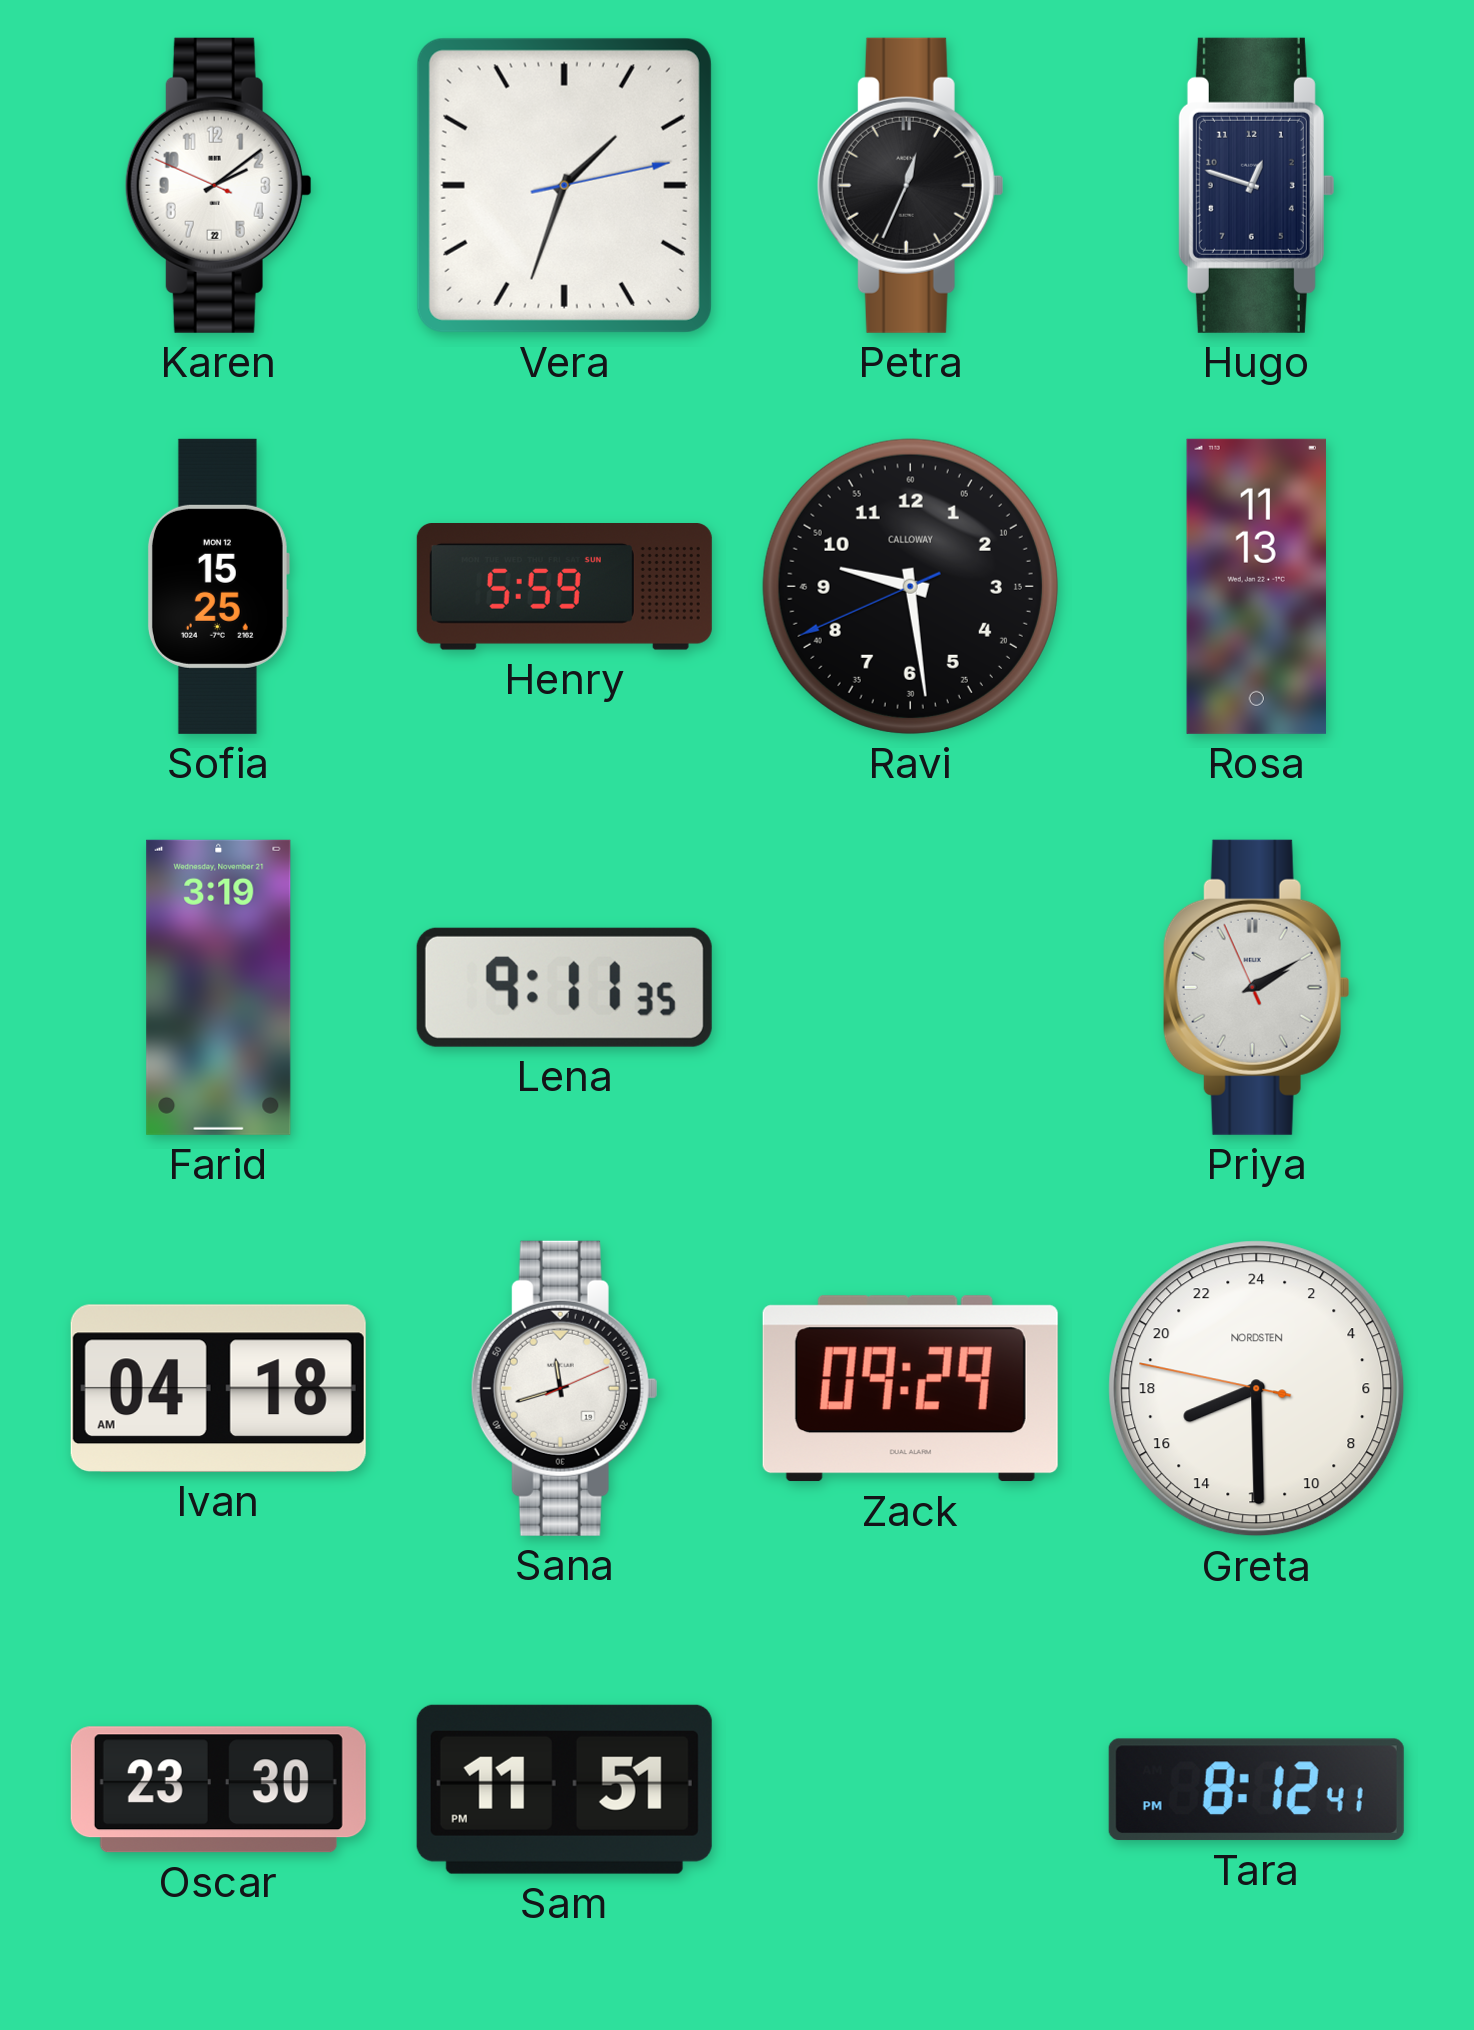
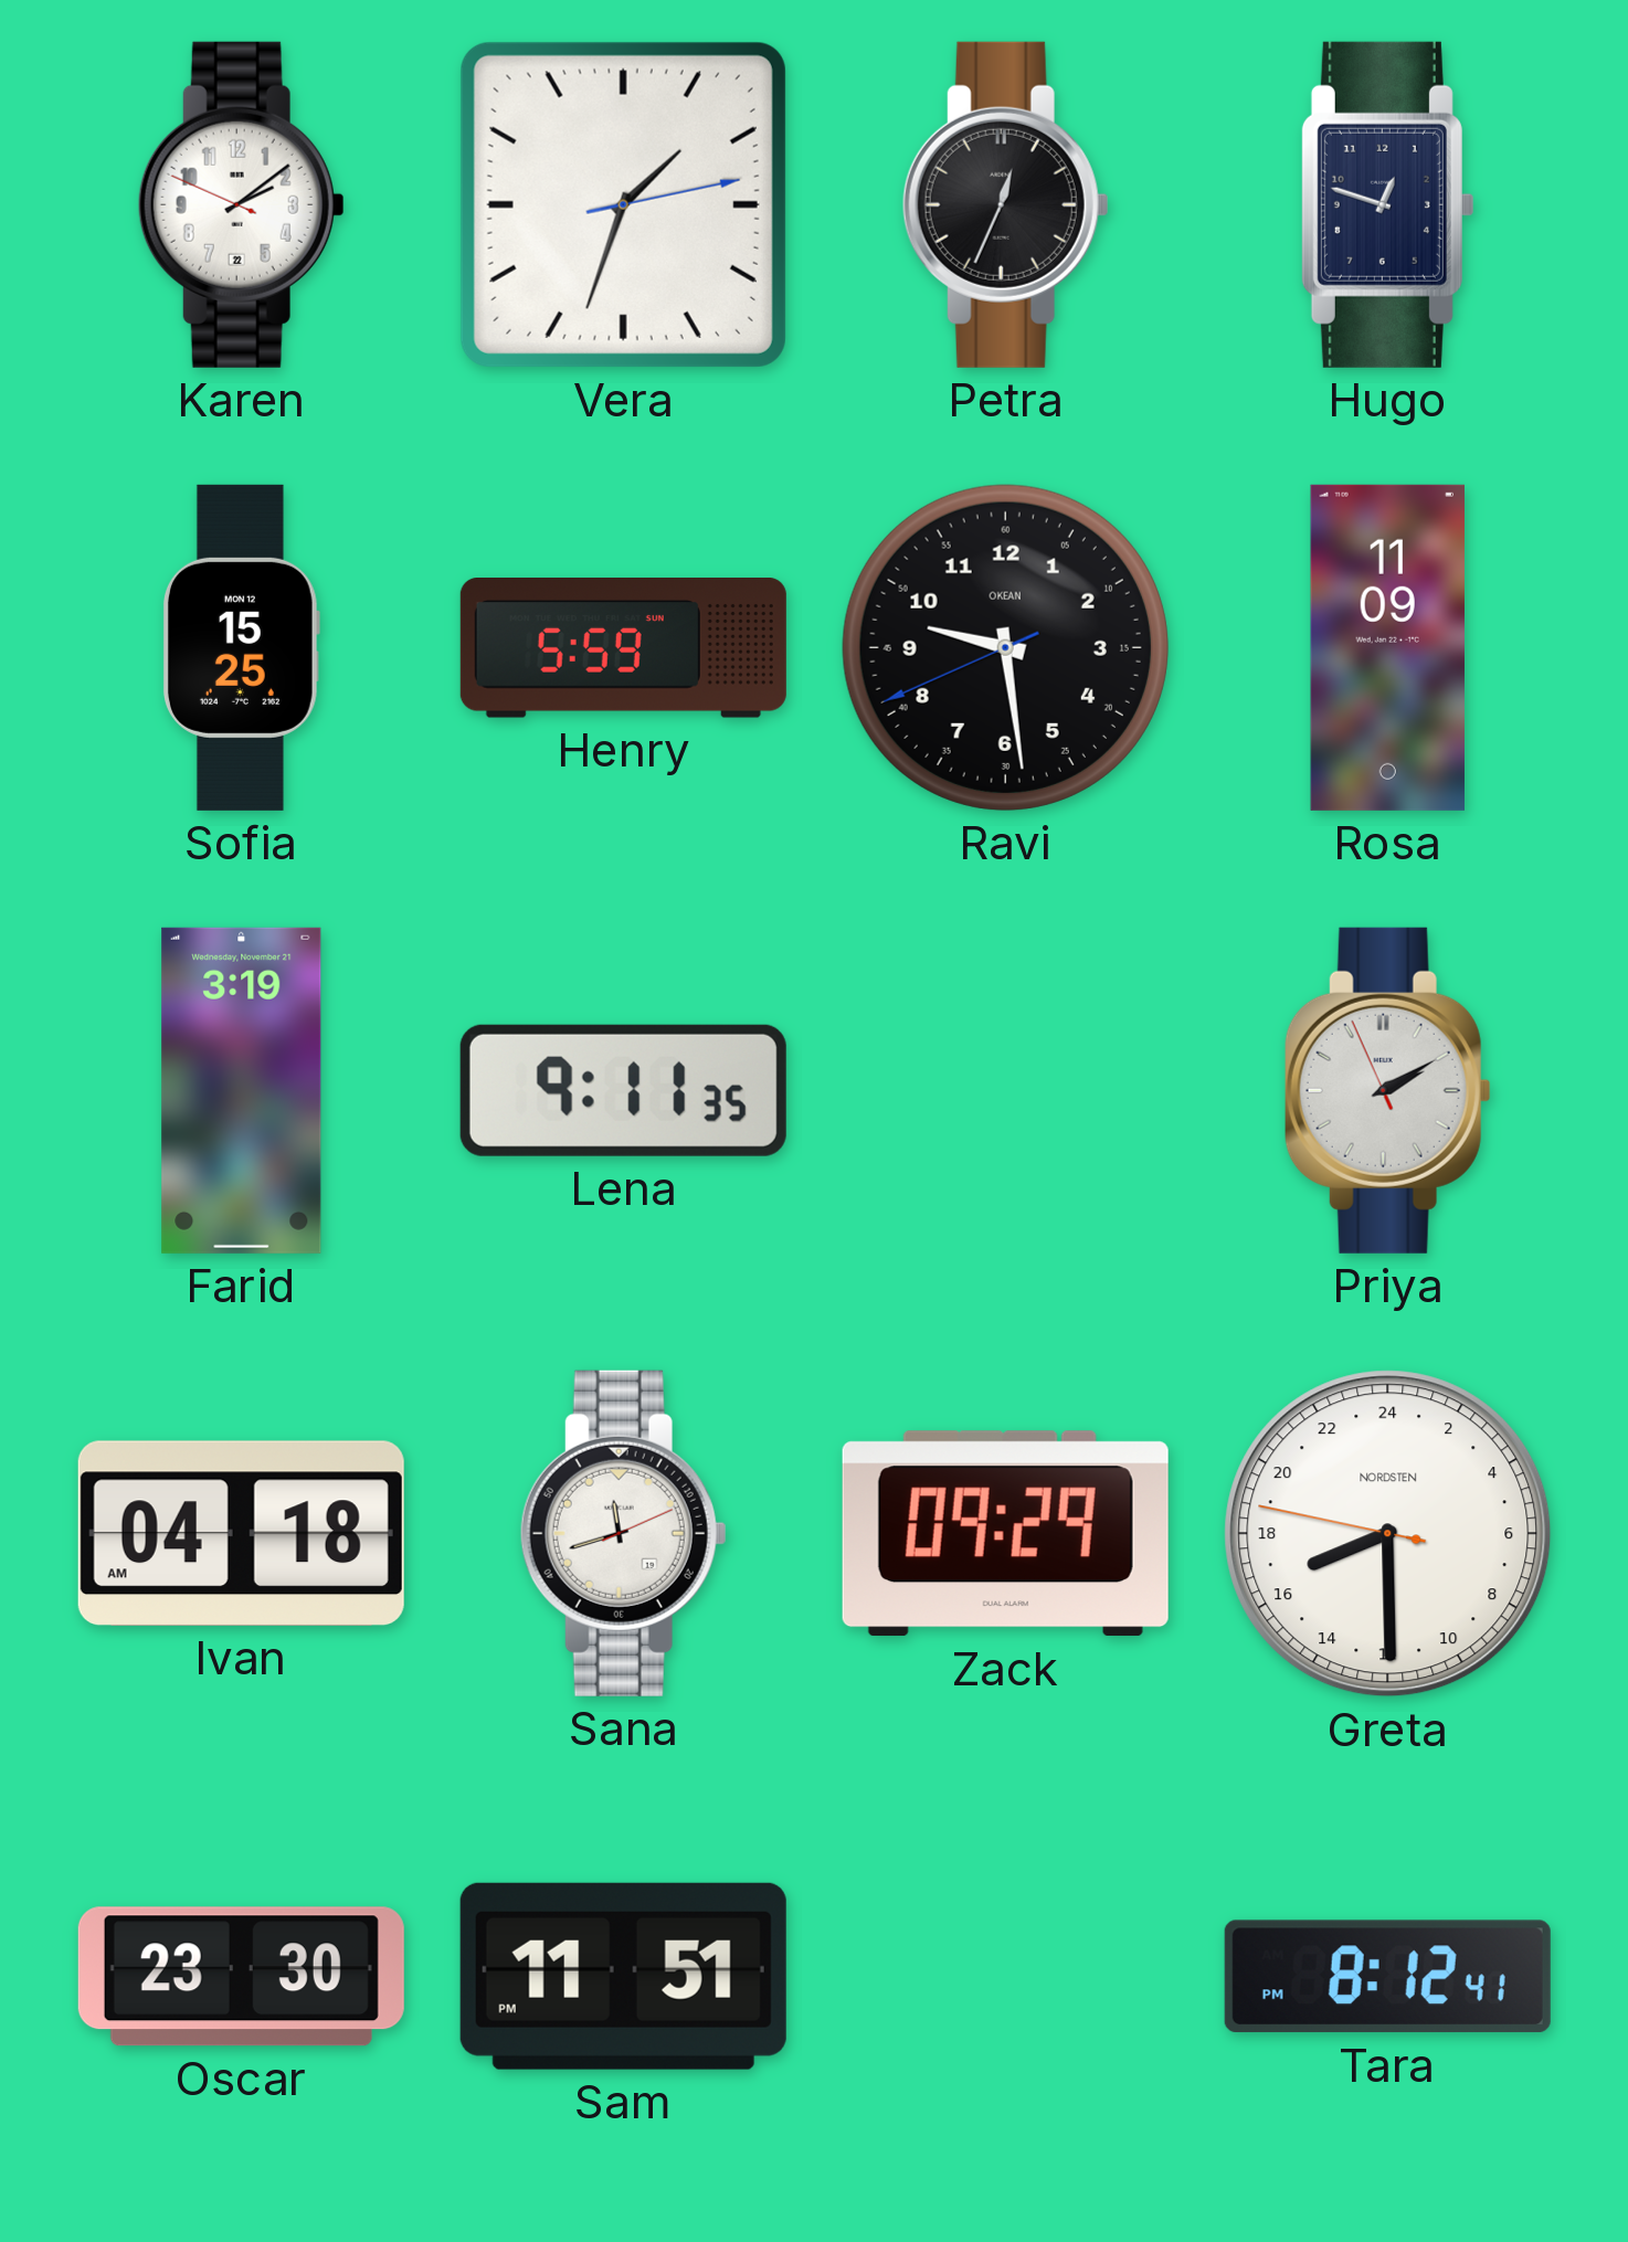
Ravi brand: CALLOWAY -> OKEAN (1005, 647)
Rosa: 11:13 -> 11:09 (1387, 647)
